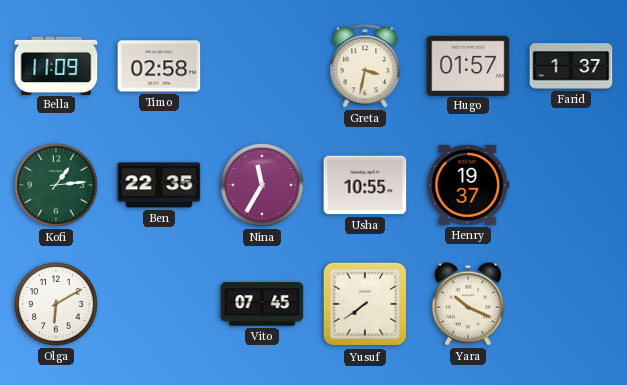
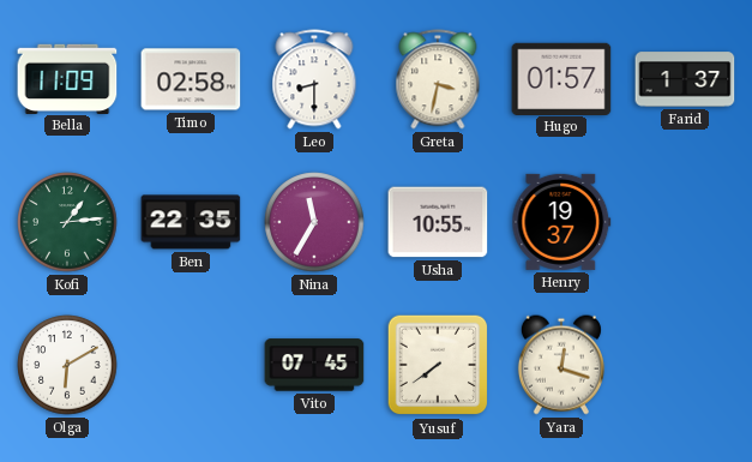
Leo: none -> 8:30 (314, 79)
Yara: 10:19 -> 12:18 (561, 365)
